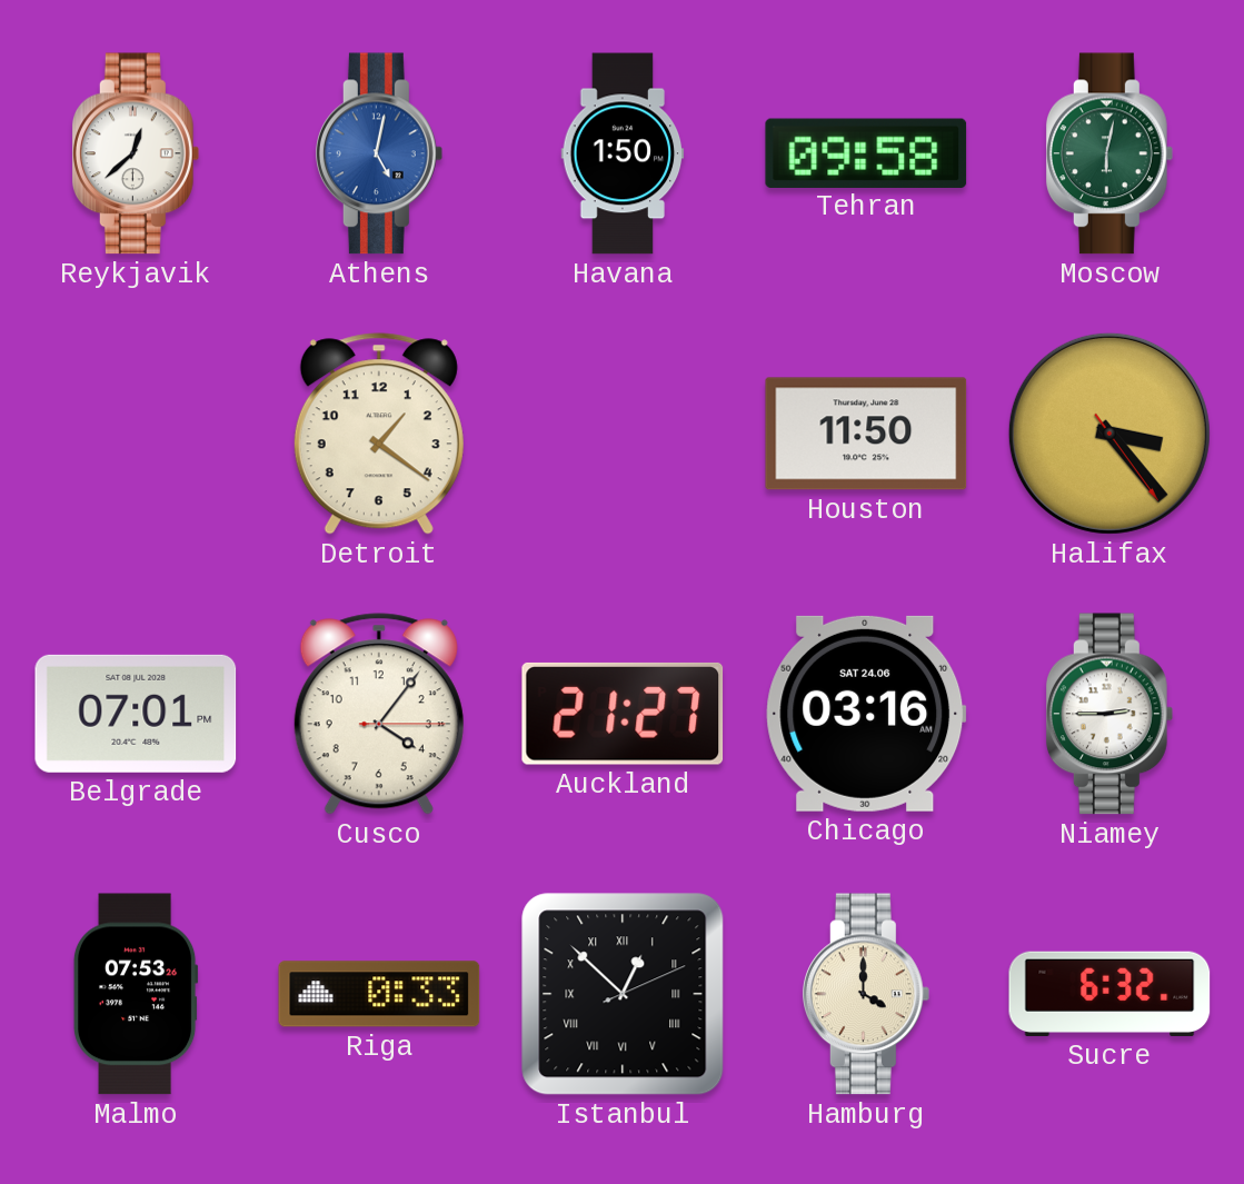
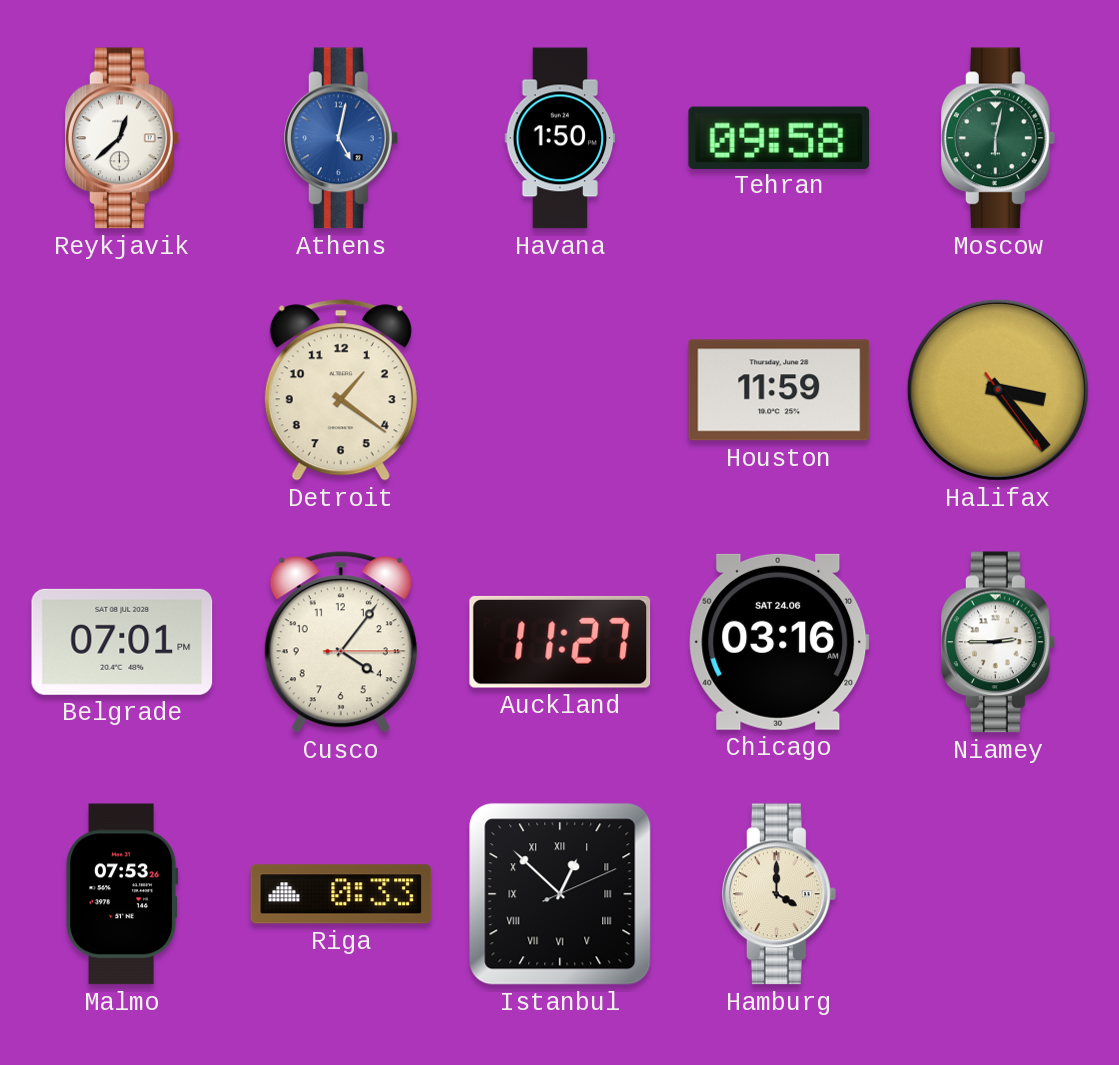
Houston: 11:50 -> 11:59 (779, 390)
Auckland: 21:27 -> 11:27 (560, 642)
Sucre: 6:32 -> none (1109, 994)
